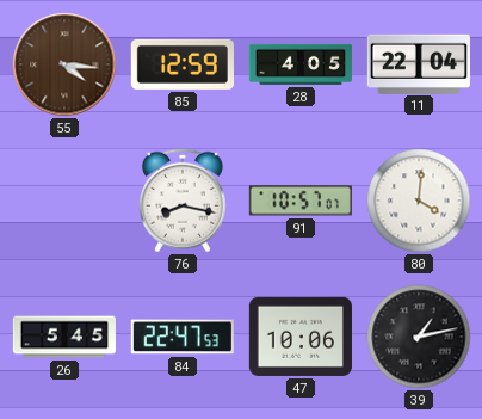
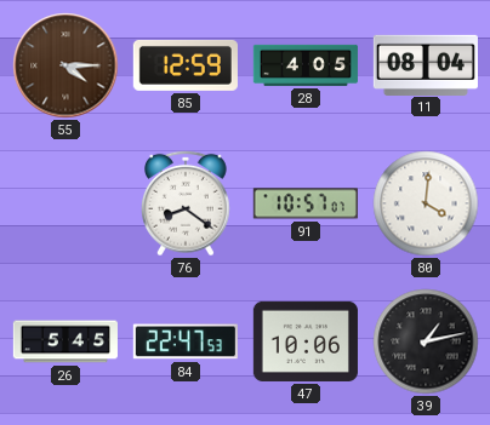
55: 4:16 -> 4:15 (65, 65)
11: 22:04 -> 08:04 (426, 64)
76: 8:17 -> 8:21 (187, 203)
